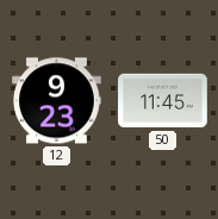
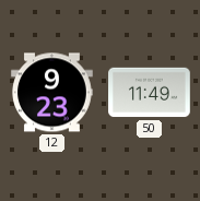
50: 11:45 -> 11:49 (150, 93)
